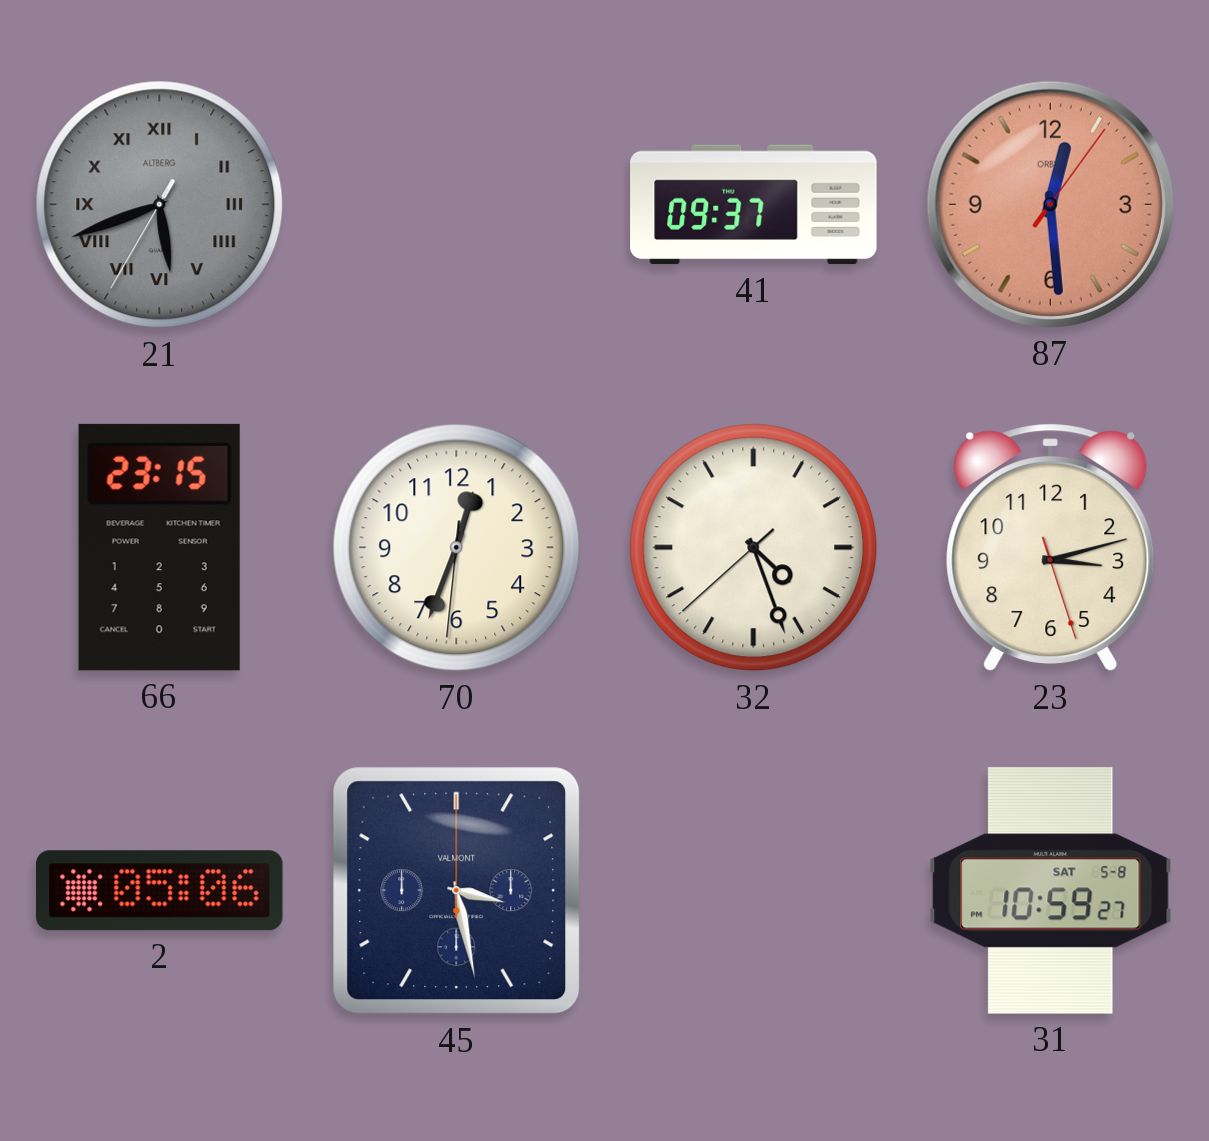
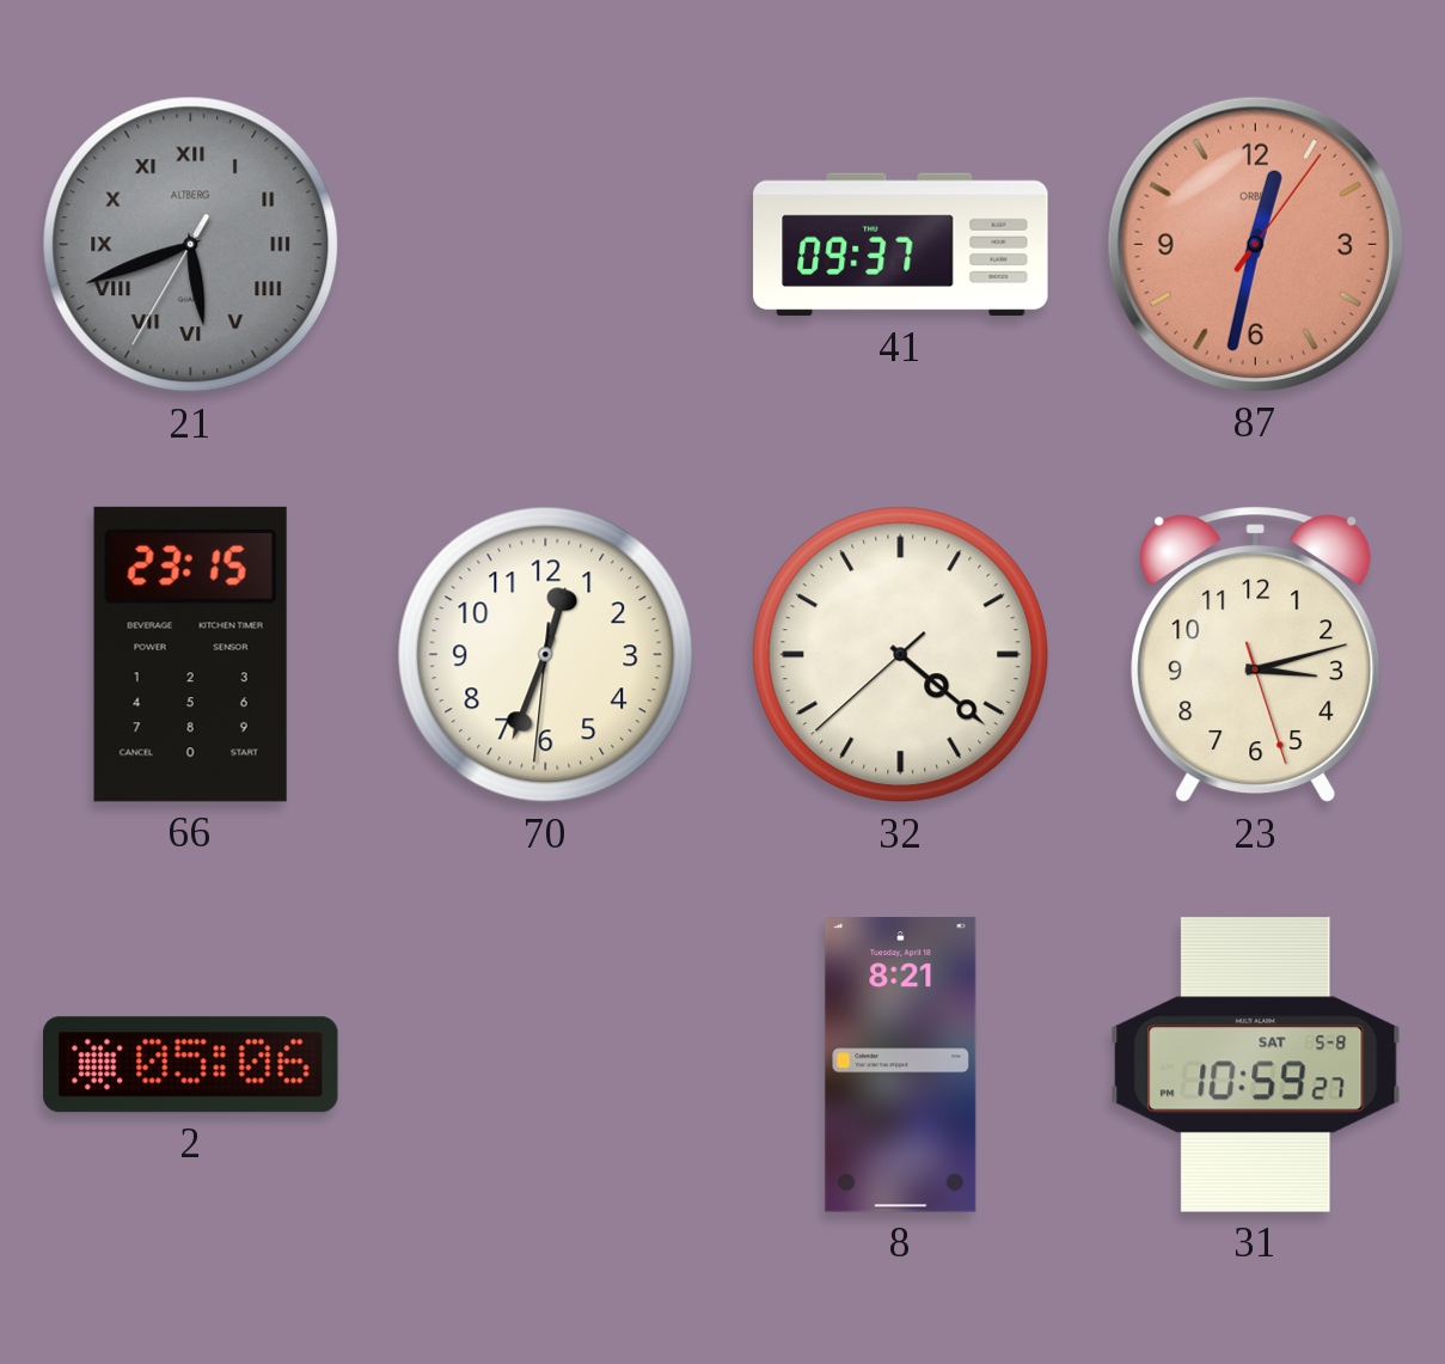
87: 12:29 -> 12:32 (1255, 244)
32: 4:26 -> 4:21 (901, 655)
45: 3:28 -> none (457, 891)
8: none -> 8:21 (901, 1065)
